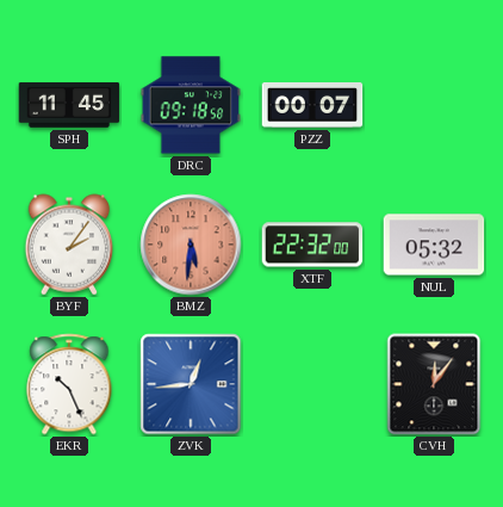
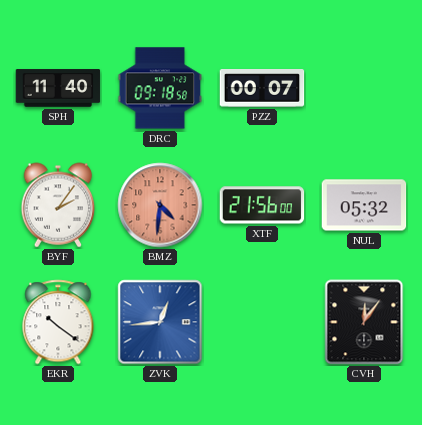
SPH: 11:45 -> 11:40 (58, 88)
BMZ: 5:31 -> 4:31 (160, 205)
XTF: 22:32 -> 21:56 (262, 205)
EKR: 10:26 -> 10:21 (58, 322)
